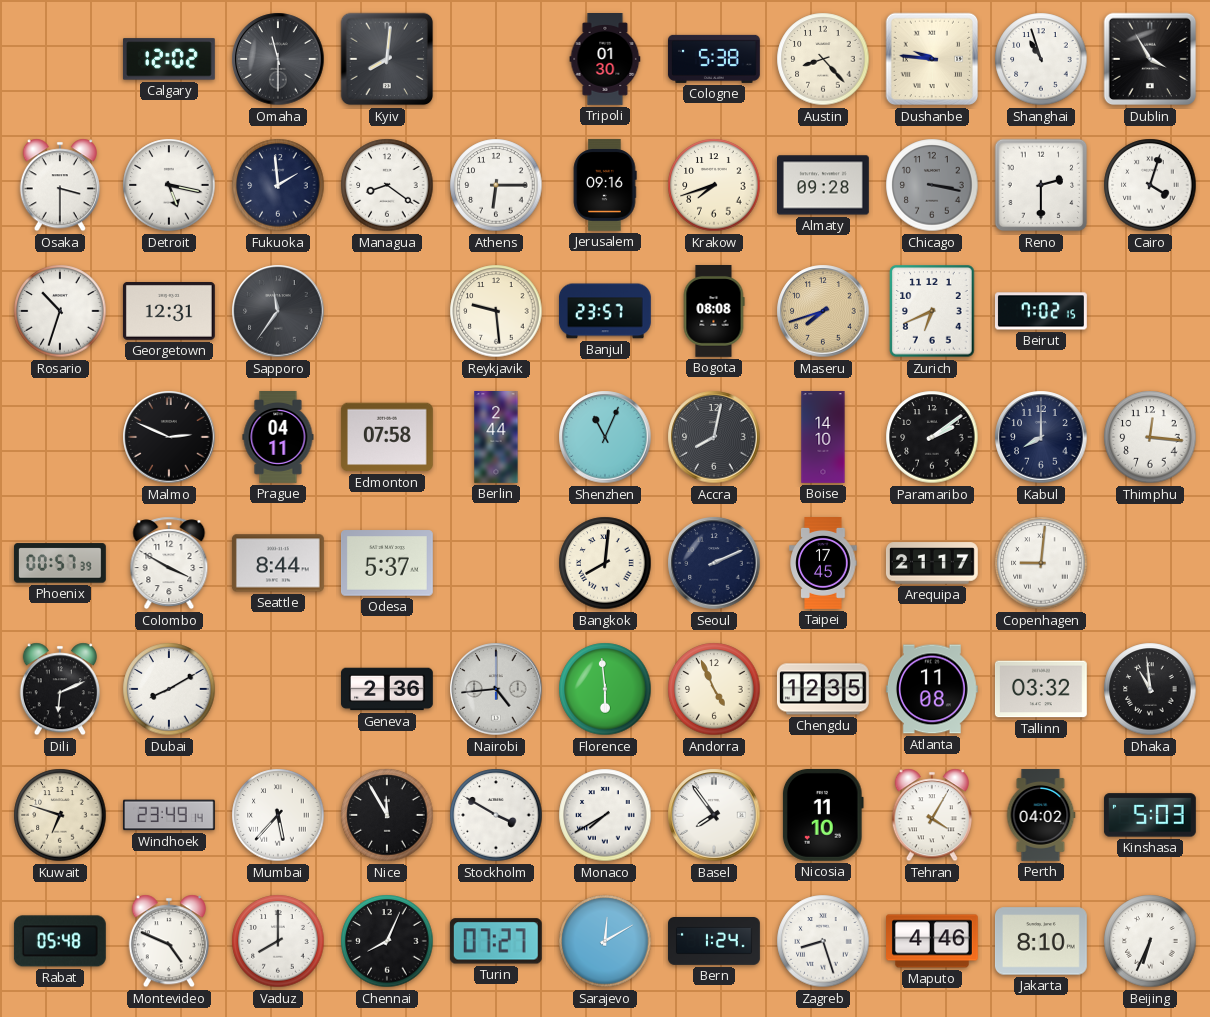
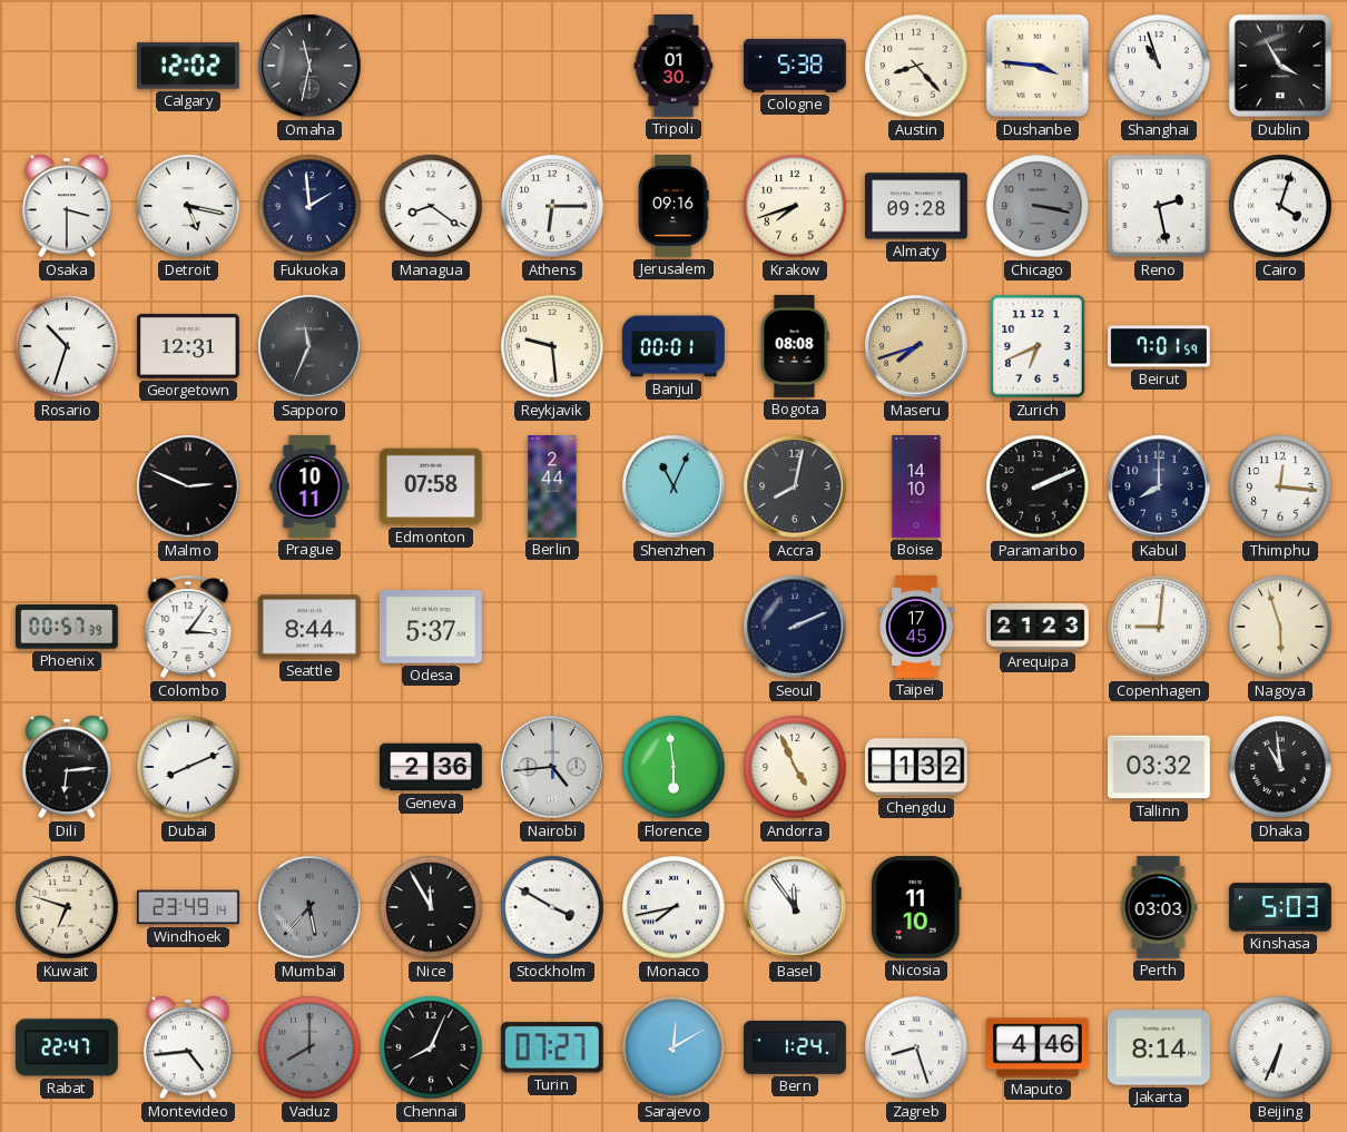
Omaha: 11:30 -> 11:32 (309, 66)
Kyiv: 8:01 -> none (387, 59)
Dushanbe: 9:46 -> 3:46 (1038, 66)
Reno: 2:30 -> 2:28 (1159, 206)
Sapporo: 11:36 -> 11:34 (309, 346)
Banjul: 23:57 -> 00:01 (673, 346)
Beirut: 7:02 -> 7:01 (1160, 346)
Prague: 04:11 -> 10:11 (309, 488)
Paramaribo: 2:09 -> 2:11 (1038, 486)
Colombo: 3:50 -> 3:06 (188, 627)
Bangkok: 8:01 -> none (605, 563)
Arequipa: 21:17 -> 21:23 (1038, 627)
Nagoya: none -> 5:57 (1280, 627)
Dili: 6:11 -> 6:14 (67, 767)
Dubai: 8:10 -> 8:11 (188, 767)
Chengdu: 12:35 -> 1:32 (916, 767)
Atlanta: 11:08 -> none (933, 689)
Mumbai dial: white -> grey (309, 907)
Monaco: 7:40 -> 7:43 (673, 907)
Basel: 7:54 -> 11:54 (795, 907)
Tehran: 4:05 -> none (932, 815)
Perth: 04:02 -> 03:03 (1159, 908)
Rabat: 05:48 -> 22:47 (67, 1047)
Montevideo: 4:49 -> 4:44 (188, 1047)
Vaduz dial: white -> grey (309, 1047)
Jakarta: 8:10 -> 8:14 (1159, 1047)
